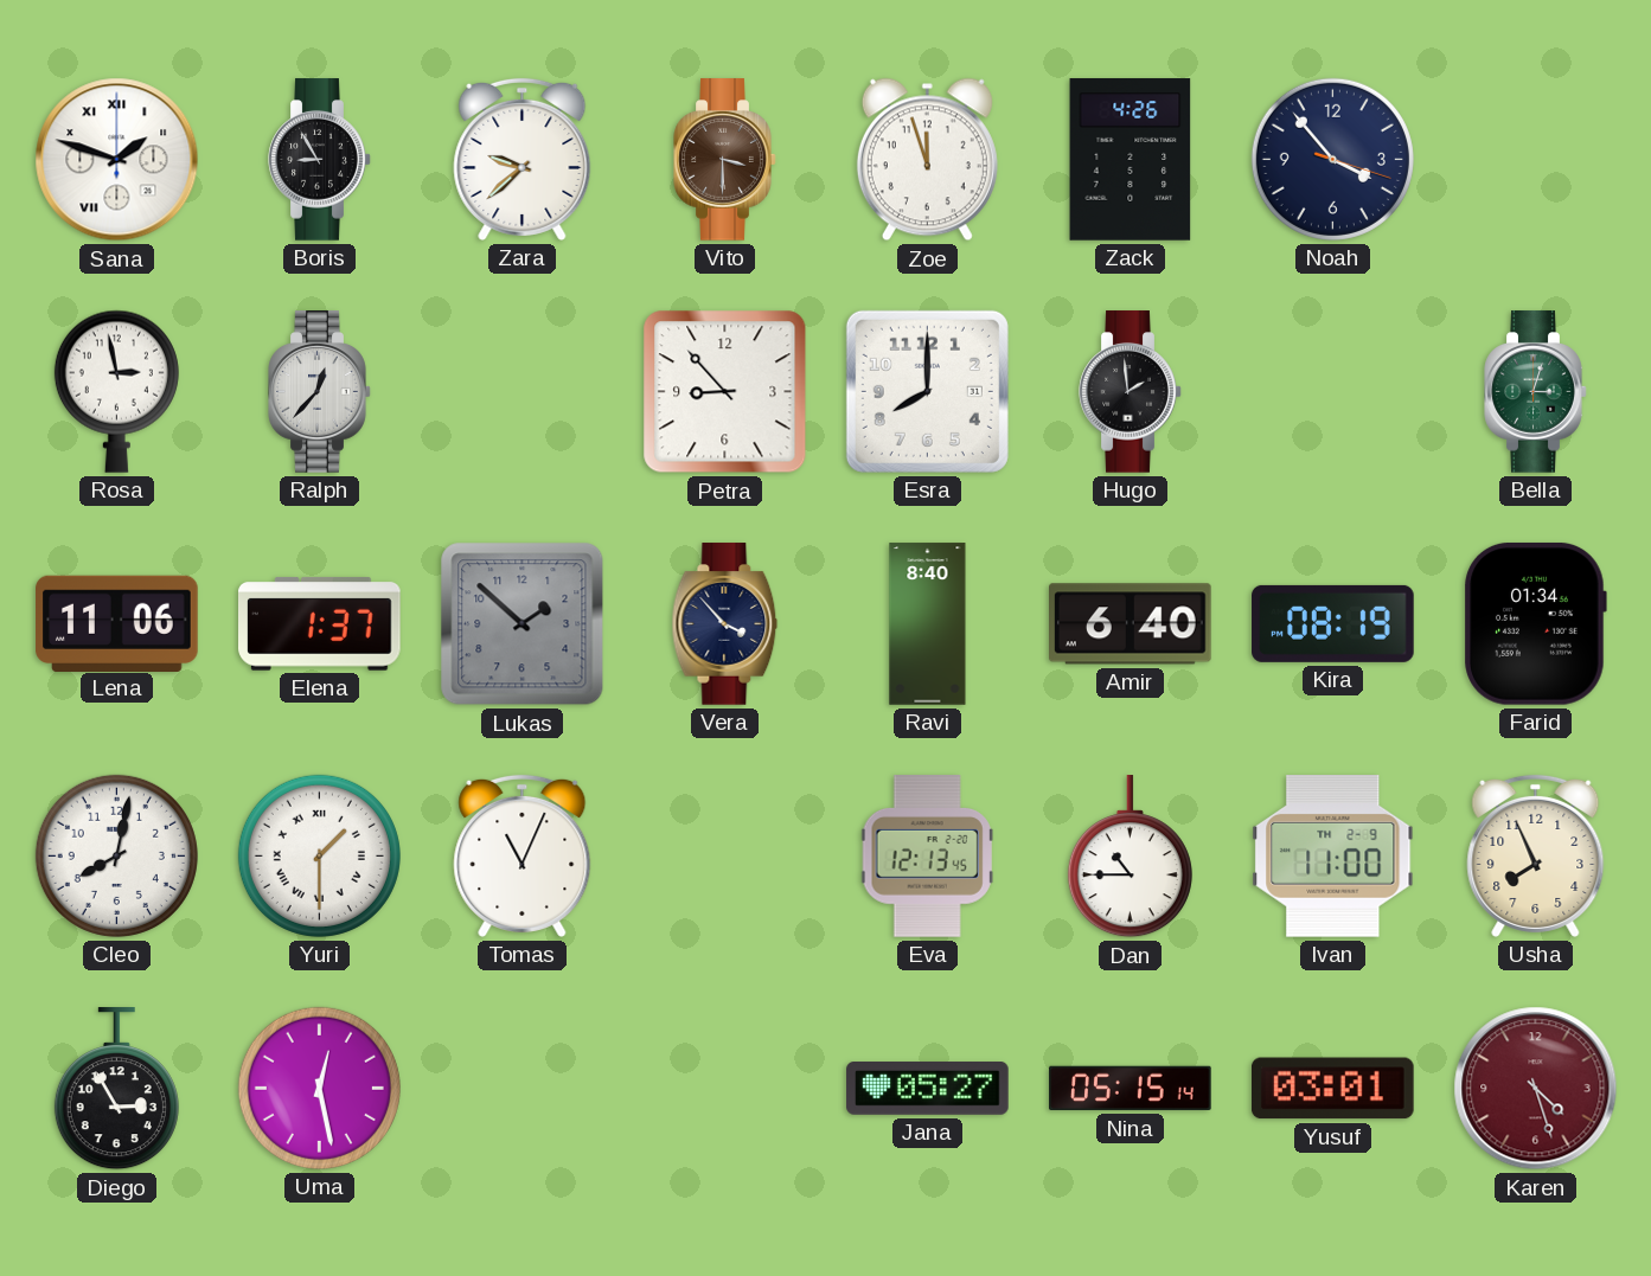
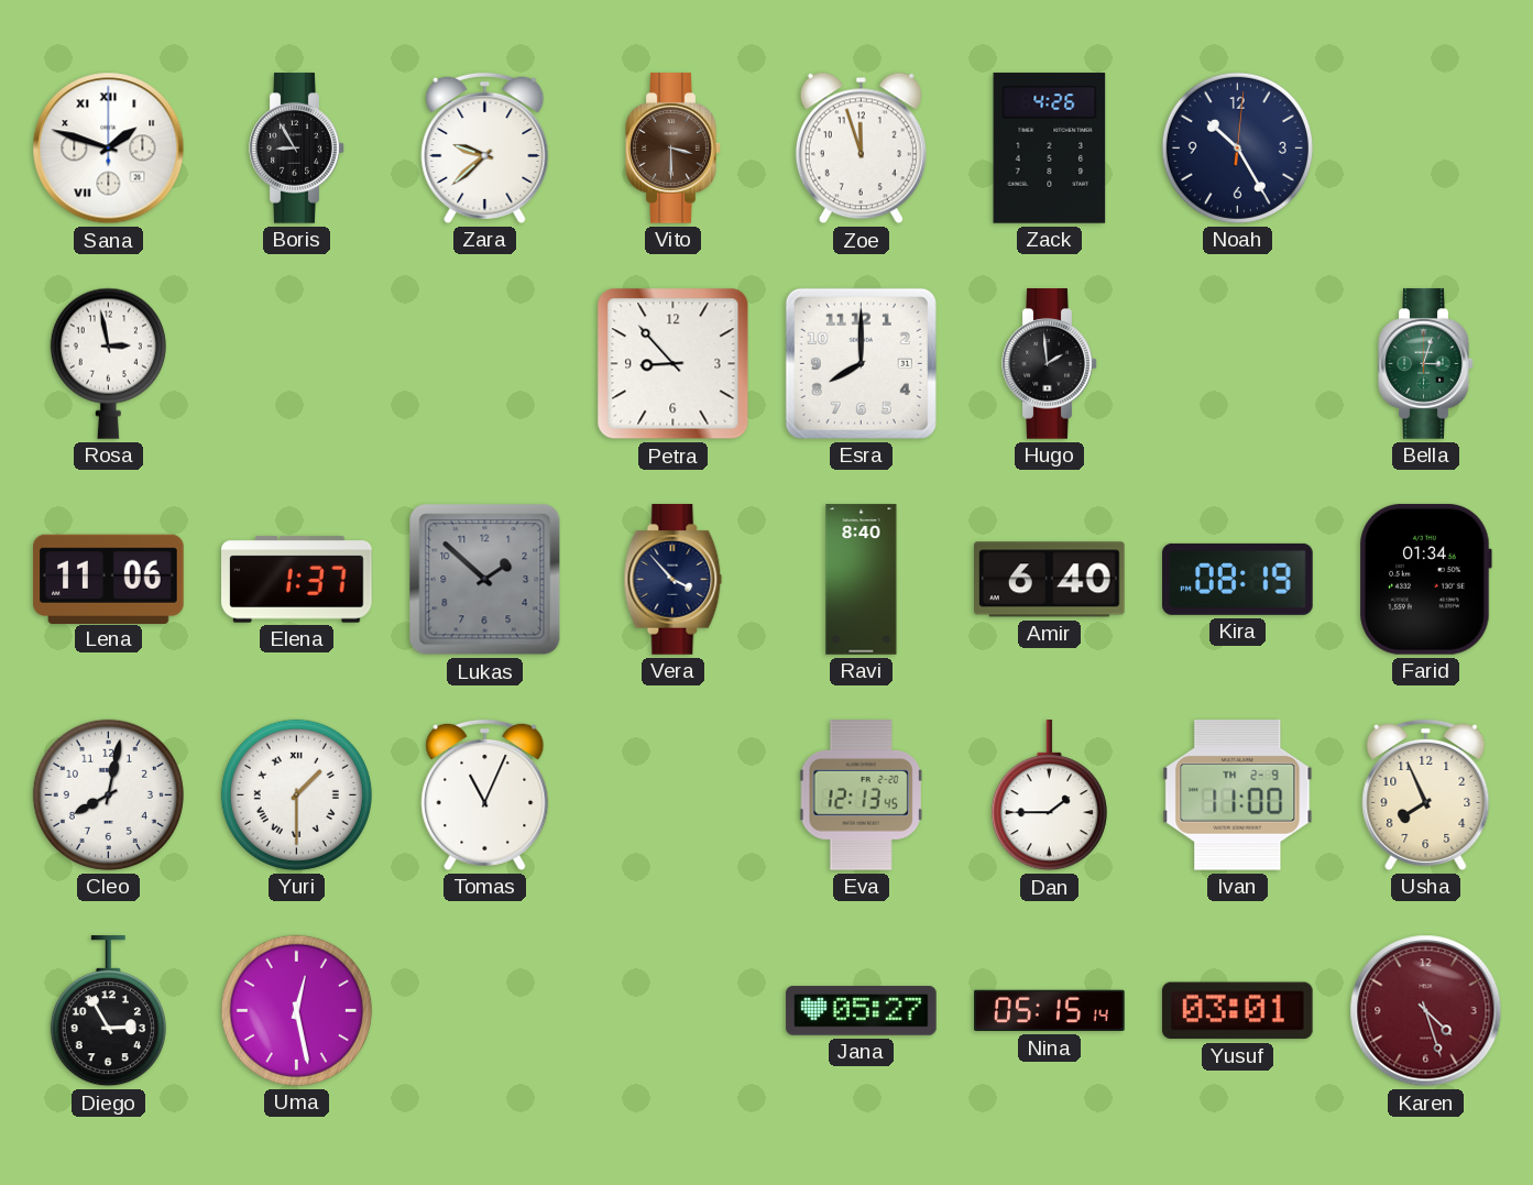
Noah: 3:53 -> 10:25 (1237, 147)
Ralph: 12:37 -> none (320, 392)
Dan: 10:45 -> 1:45 (1049, 796)
